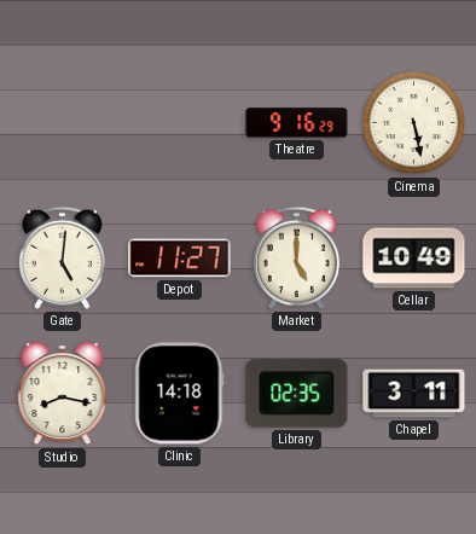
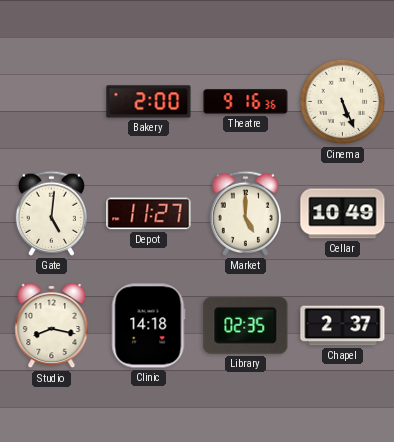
Bakery: none -> 2:00 (149, 102)
Theatre: 9:16:29 -> 9:16:36 (246, 102)
Cinema: 5:28 -> 5:26 (343, 102)
Chapel: 3:11 -> 2:37 (343, 326)
